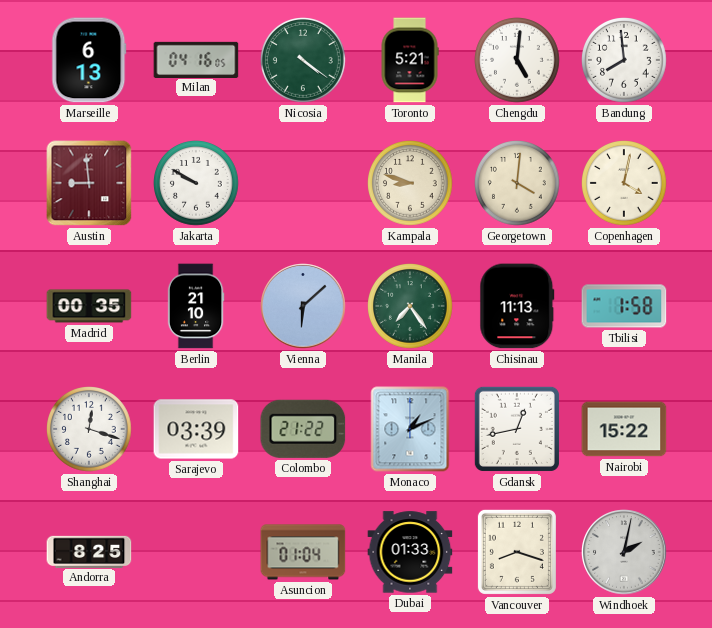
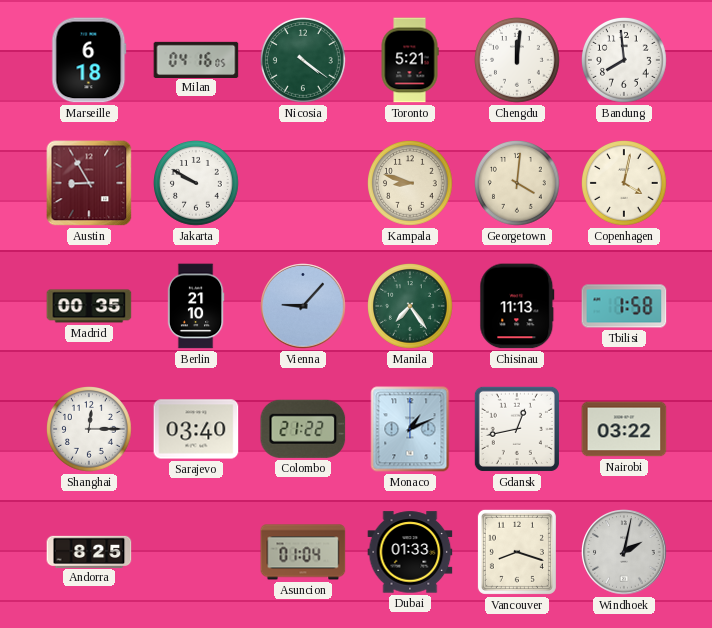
Marseille: 6:13 -> 6:18 (89, 60)
Chengdu: 5:01 -> 12:01 (518, 61)
Austin: 8:59 -> 8:55 (89, 183)
Vienna: 6:08 -> 9:07 (303, 306)
Shanghai: 12:18 -> 12:15 (90, 430)
Sarajevo: 03:39 -> 03:40 (196, 429)
Nairobi: 15:22 -> 03:22 (624, 429)
